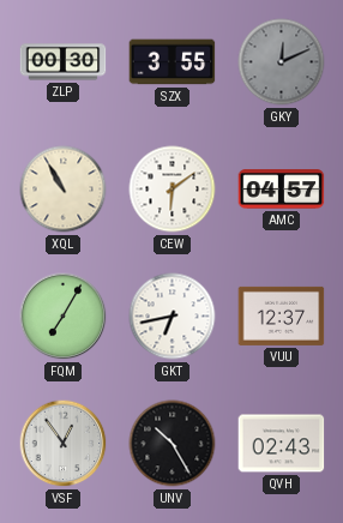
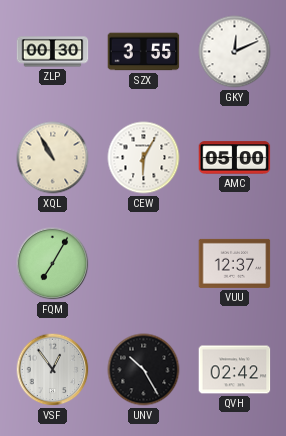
GKY dial: grey -> white (235, 52)
CEW: 6:09 -> 6:05 (144, 158)
AMC: 04:57 -> 05:00 (235, 158)
GKT: 6:43 -> none (173, 317)
QVH: 02:43 -> 02:42 (235, 370)
